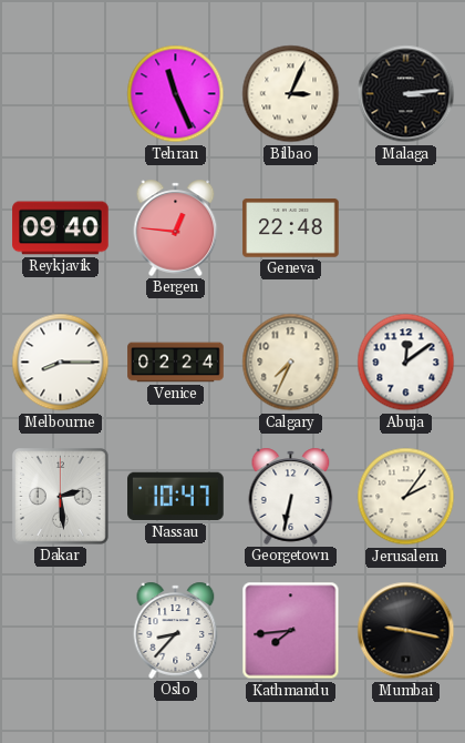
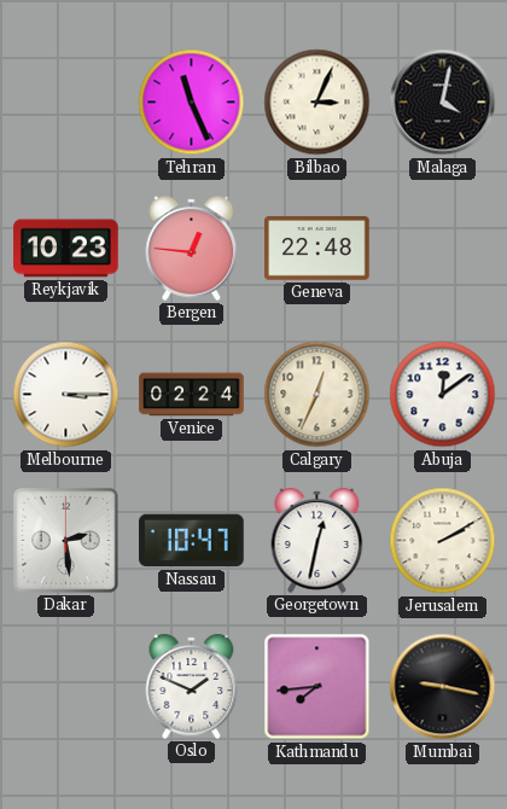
Malaga: 3:14 -> 4:02 (443, 103)
Reykjavik: 09:40 -> 10:23 (66, 249)
Melbourne: 8:15 -> 3:15 (66, 395)
Calgary: 7:34 -> 12:34 (317, 395)
Georgetown: 6:32 -> 12:32 (317, 540)
Jerusalem: 2:06 -> 2:10 (443, 541)
Oslo: 8:37 -> 1:49 (192, 686)
